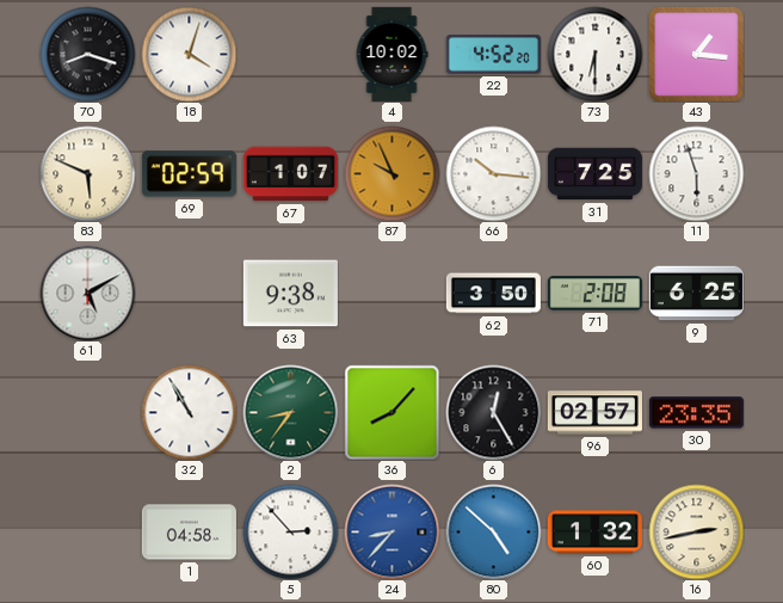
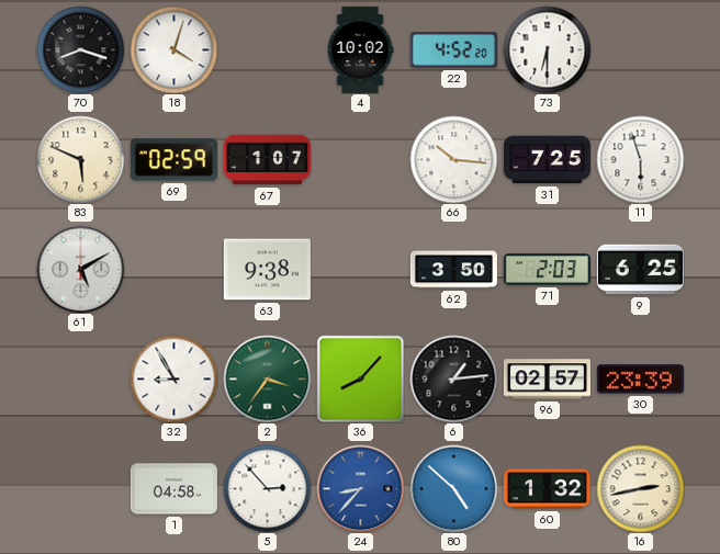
43: 1:16 -> none (696, 54)
87: 9:56 -> none (391, 173)
71: 2:08 -> 2:03 (547, 270)
32: 10:55 -> 8:55 (173, 378)
2: 8:36 -> 3:36 (267, 378)
6: 12:25 -> 1:14 (453, 378)
30: 23:35 -> 23:39 (640, 380)
